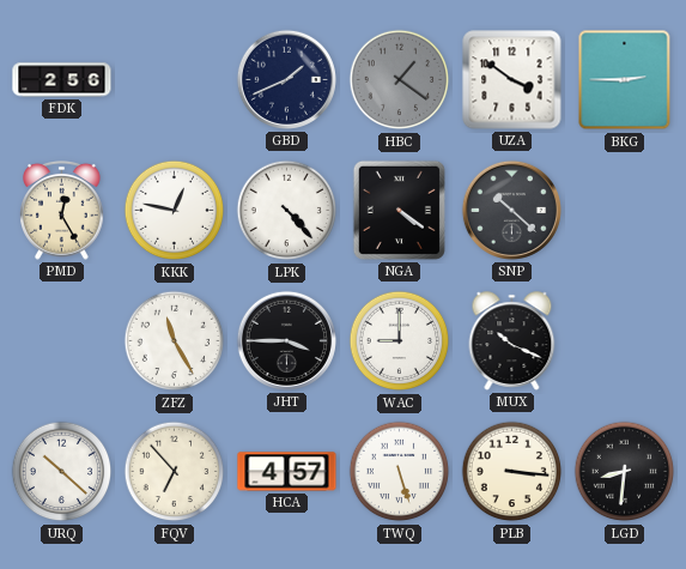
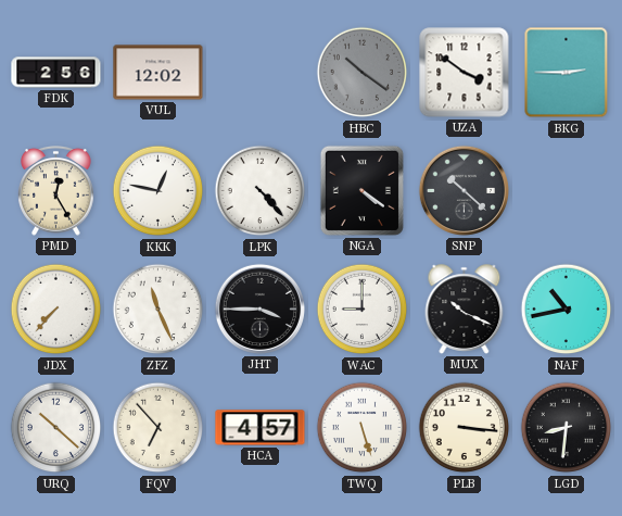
VUL: none -> 12:02 (158, 73)
GBD: 1:41 -> none (286, 79)
HBC: 1:21 -> 10:21 (363, 73)
JDX: none -> 7:37 (56, 310)
ZFZ: 11:25 -> 11:26 (158, 310)
NAF: none -> 10:43 (567, 310)
